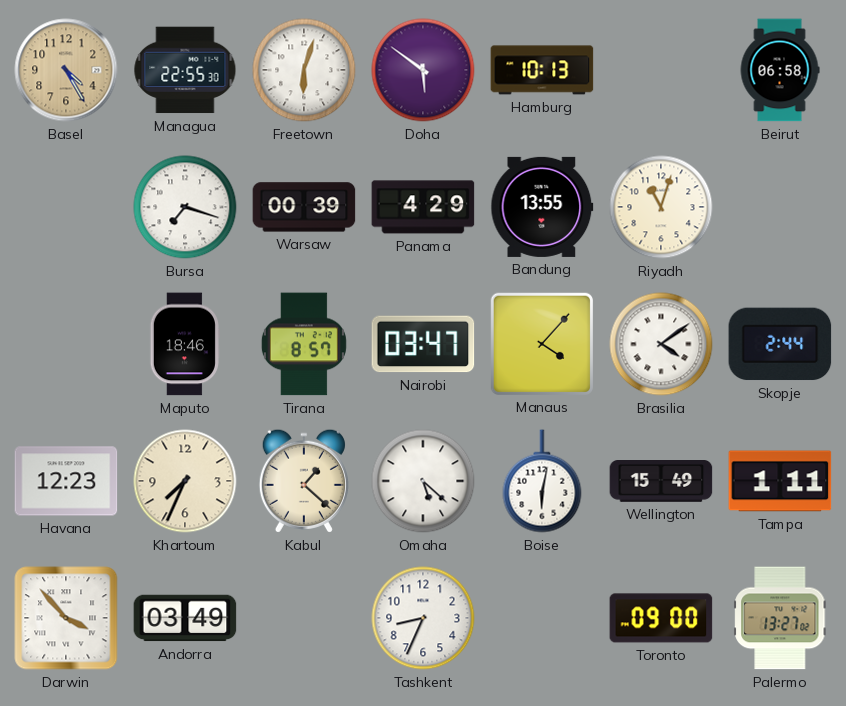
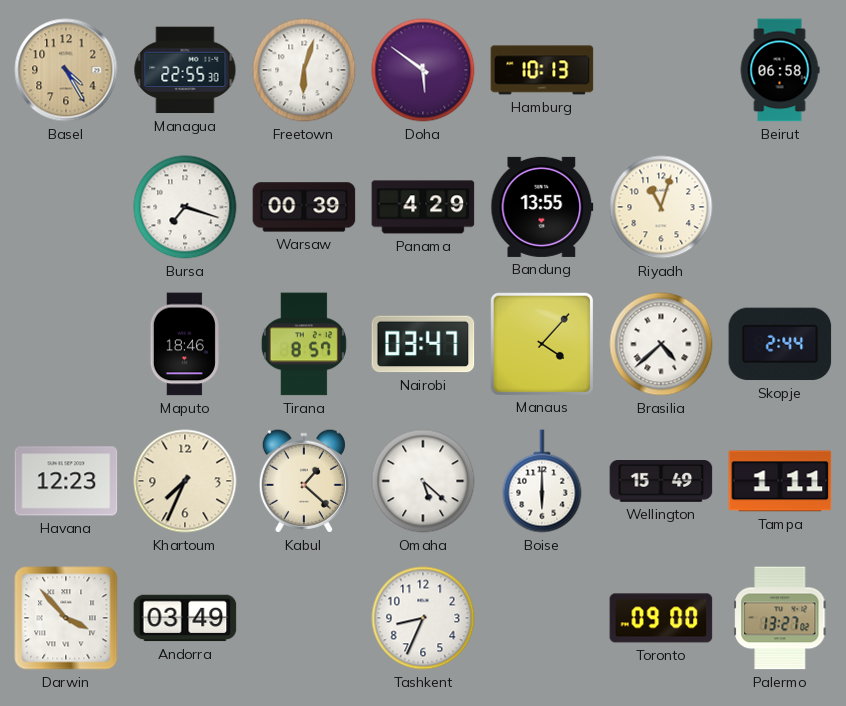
Brasilia: 4:09 -> 4:38 (661, 344)
Boise: 6:02 -> 6:00 (542, 481)
